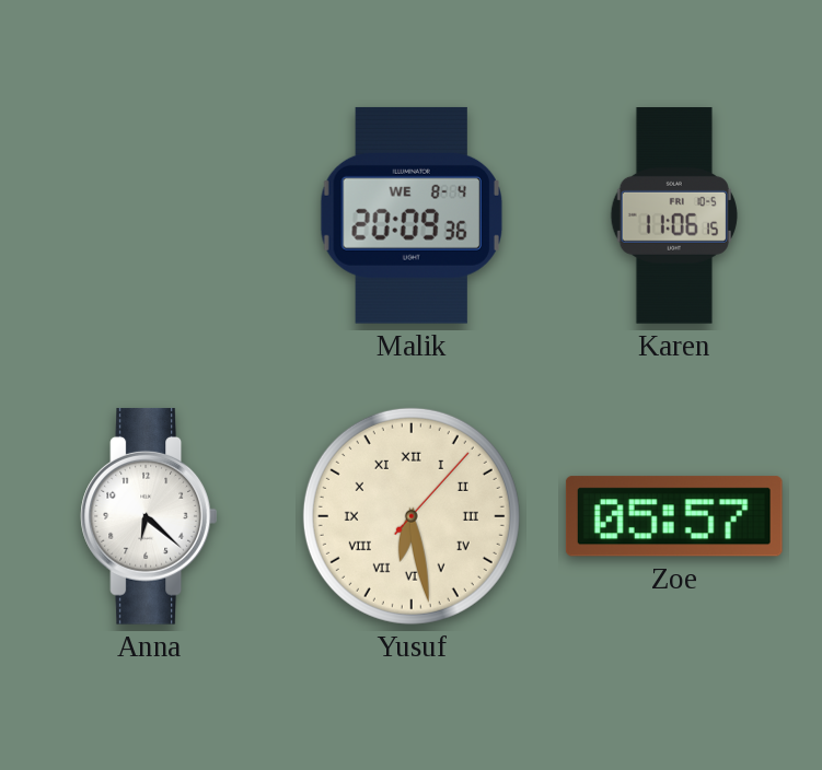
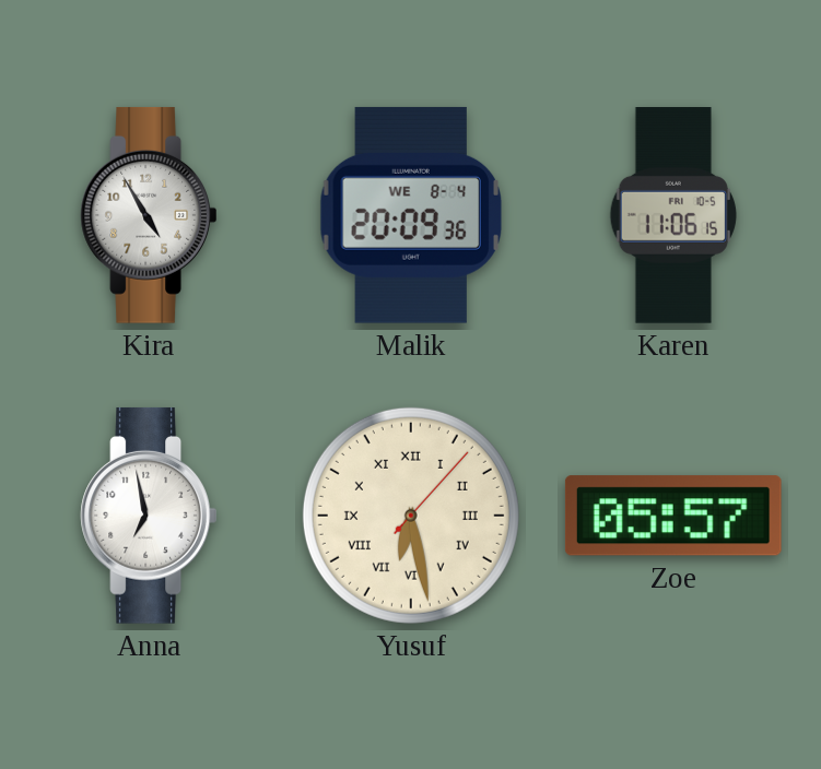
Kira: none -> 4:55 (148, 215)
Anna: 6:22 -> 6:58 (148, 516)
